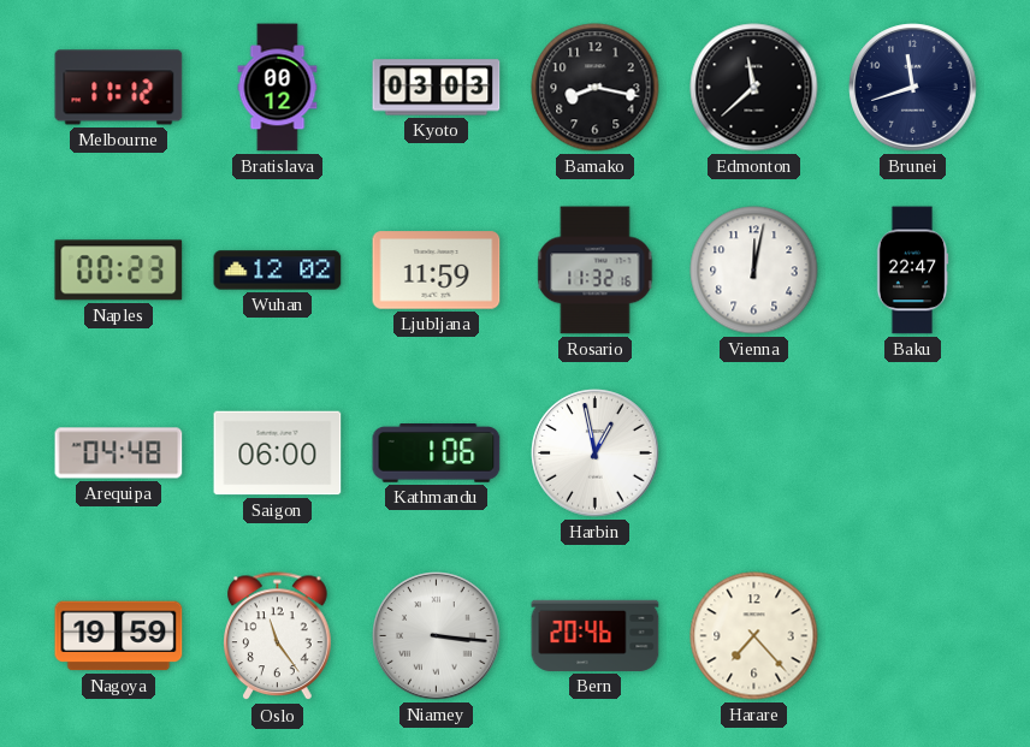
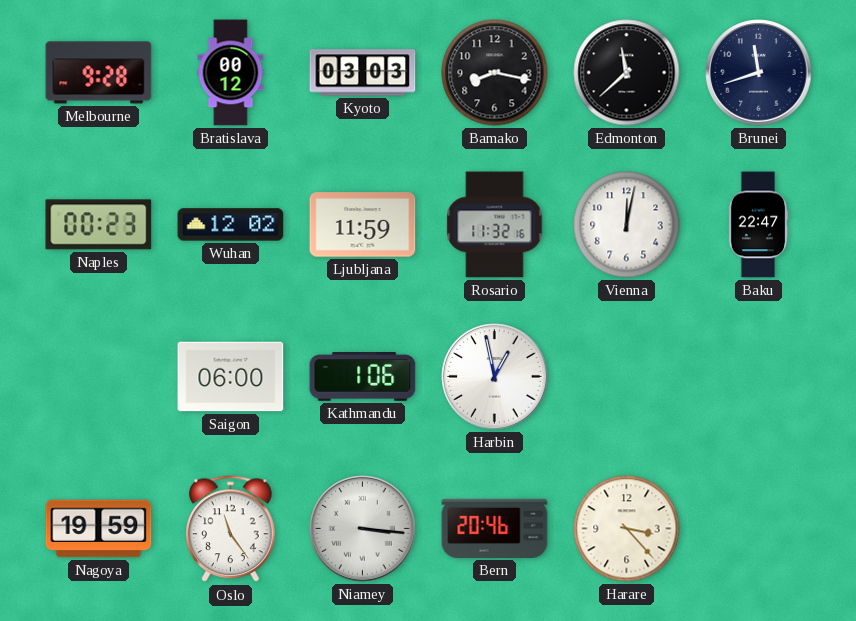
Melbourne: 11:12 -> 9:28 (99, 73)
Arequipa: 04:48 -> none (119, 453)
Harare: 7:23 -> 3:23 (627, 529)
